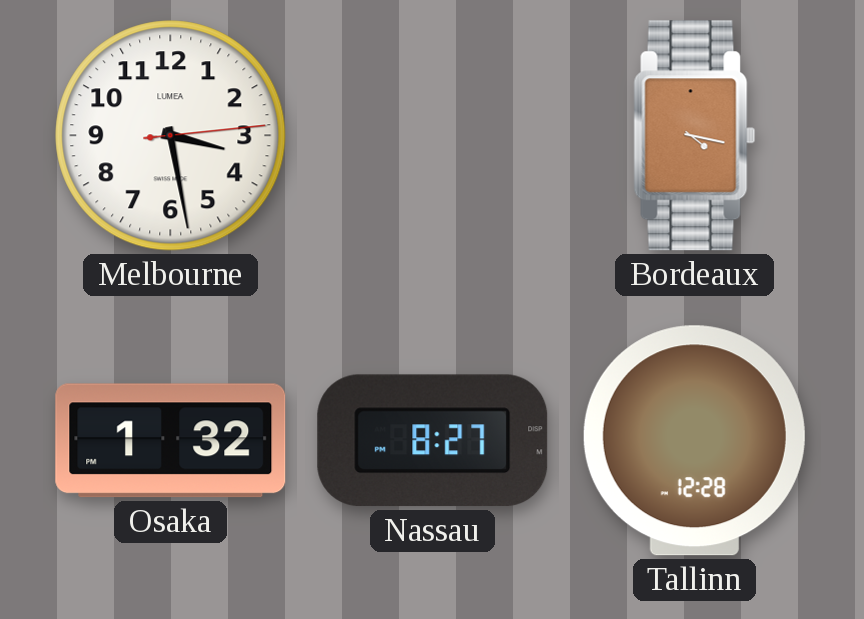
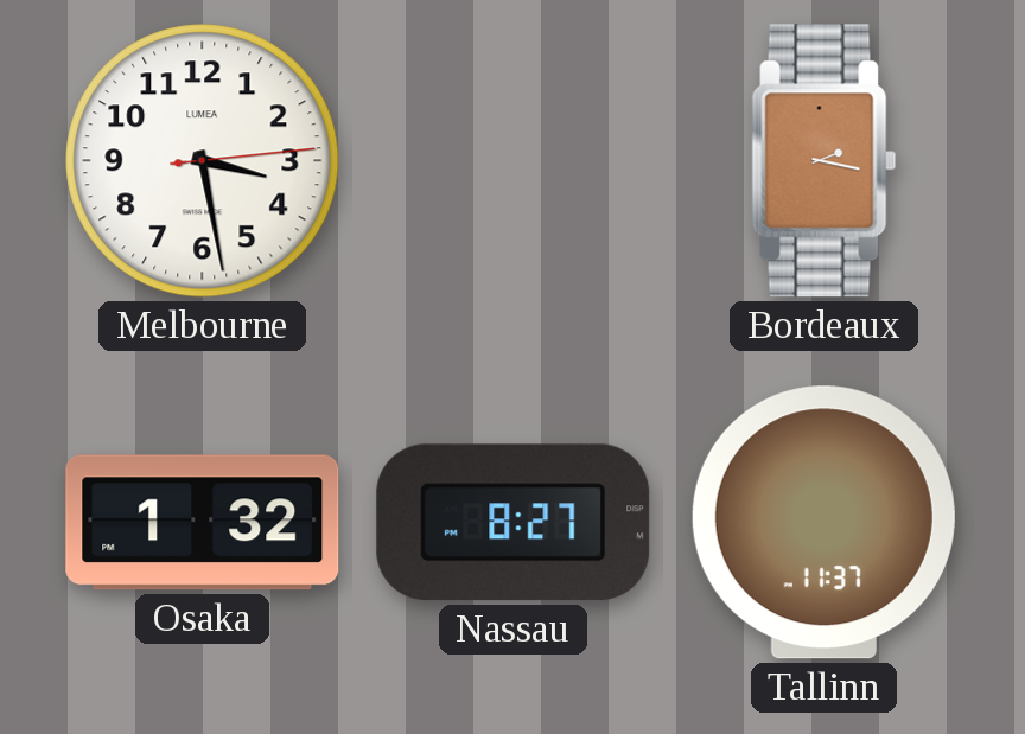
Bordeaux: 4:17 -> 2:17 (825, 161)
Tallinn: 12:28 -> 11:37 (823, 523)
